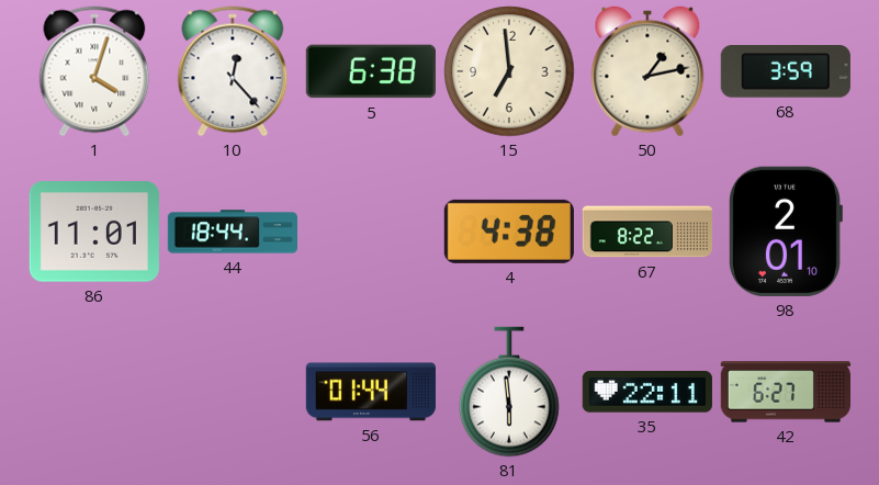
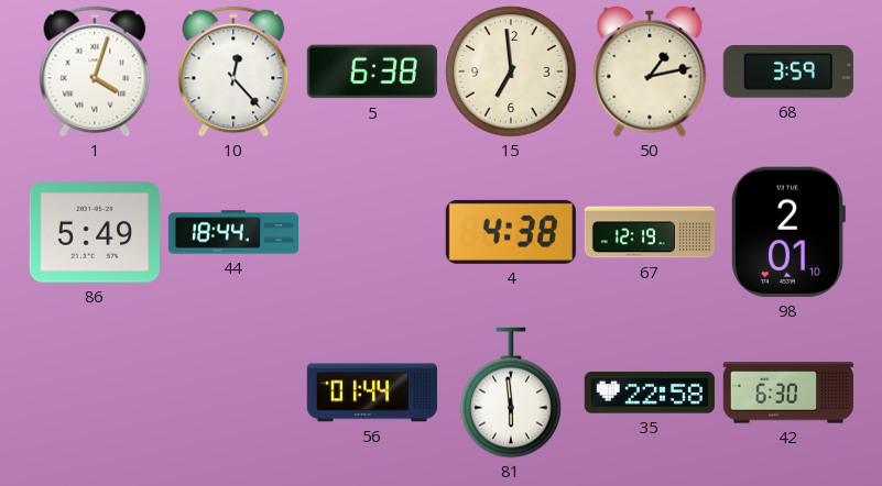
86: 11:01 -> 5:49 (95, 232)
67: 8:22 -> 12:19 (649, 232)
35: 22:11 -> 22:58 (650, 393)
42: 6:27 -> 6:30 (788, 393)
